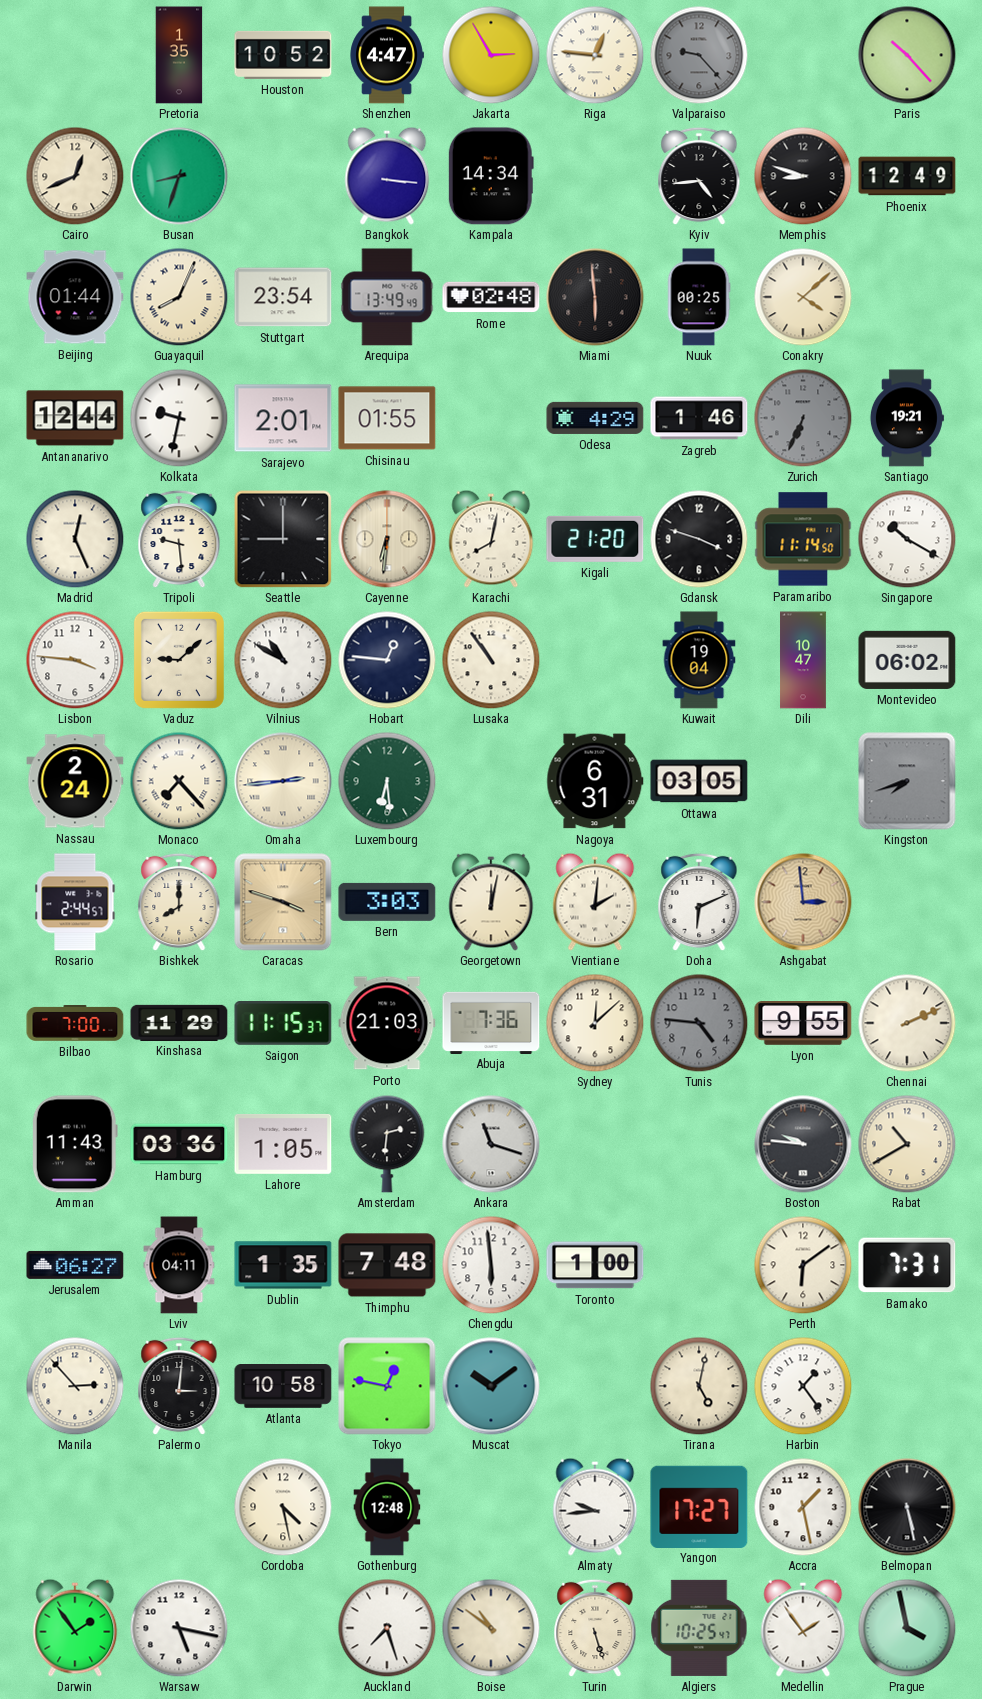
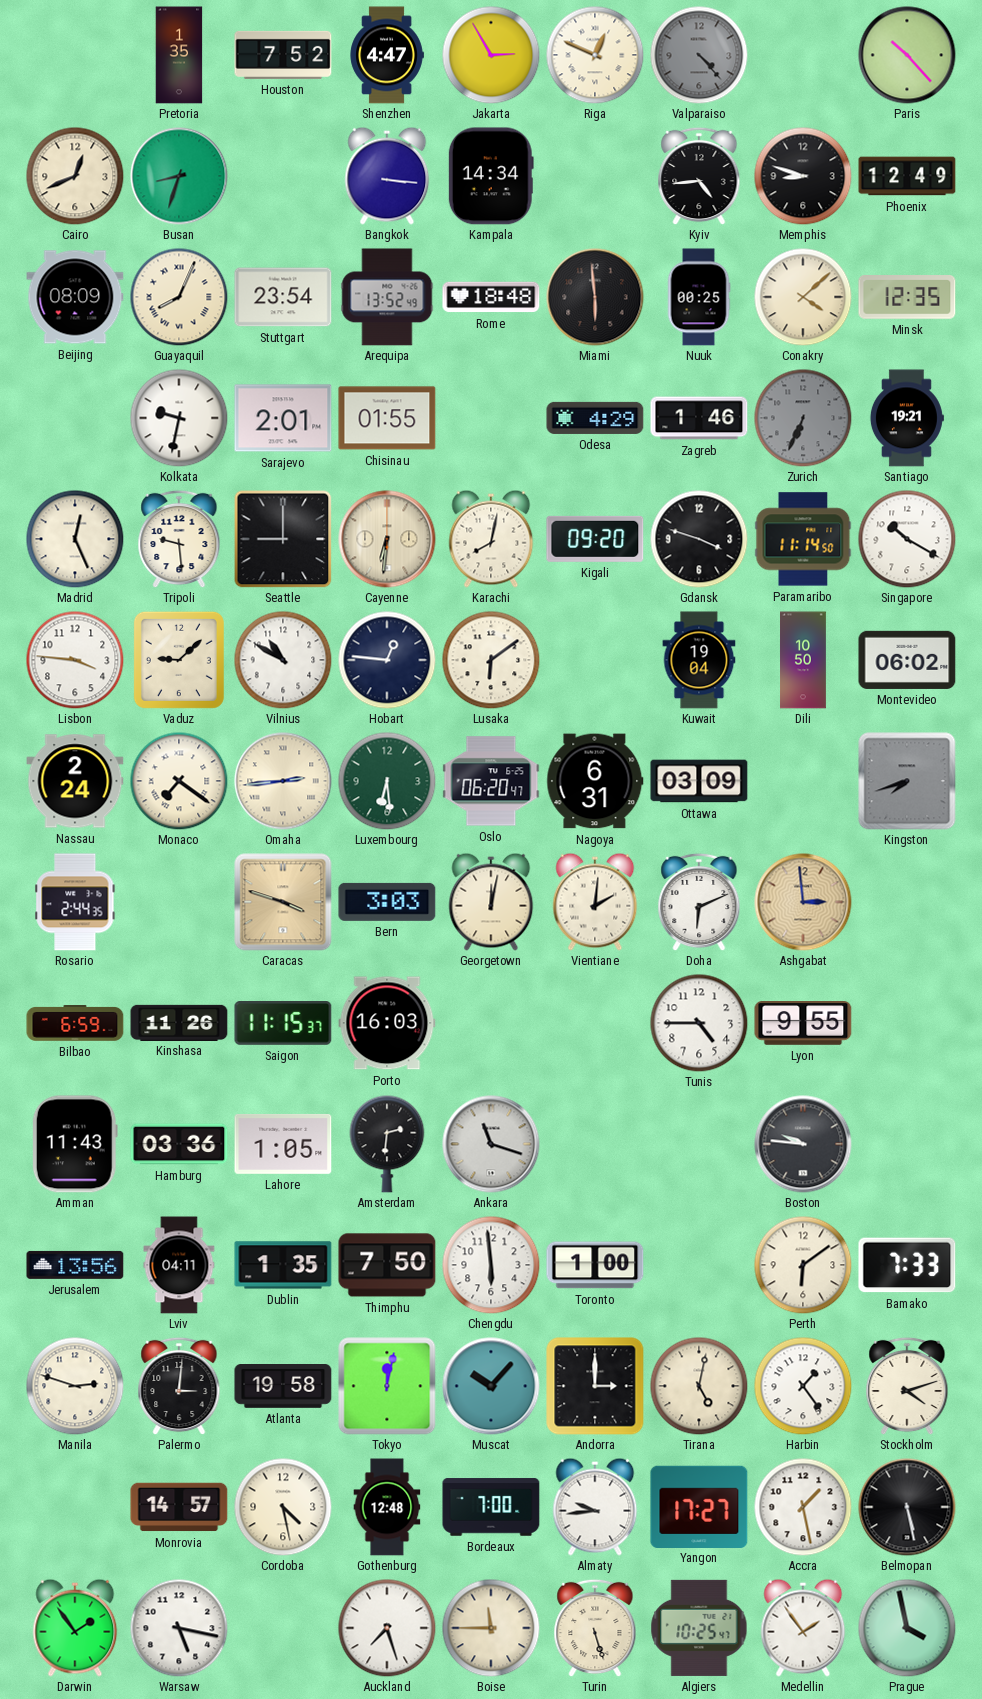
Houston: 10:52 -> 7:52 (283, 55)
Riga: 12:46 -> 12:49 (595, 55)
Valparaiso: 9:23 -> 4:23 (699, 55)
Beijing: 01:44 -> 08:09 (75, 297)
Arequipa: 13:49 -> 13:52 (387, 297)
Rome: 02:48 -> 18:48 (491, 297)
Minsk: none -> 12:35 (907, 298)
Antananarivo: 12:44 -> none (75, 418)
Kigali: 21:20 -> 09:20 (595, 539)
Lusaka: 10:54 -> 6:09 (491, 660)
Dili: 10:47 -> 10:50 (804, 660)
Monaco: 7:23 -> 7:21 (179, 781)
Oslo: none -> 06:20 (491, 781)
Ottawa: 03:05 -> 03:09 (699, 781)
Rosario: 2:44:57 -> 2:44:35 (75, 902)
Bishkek: 8:00 -> none (179, 902)
Bilbao: 7:00 -> 6:59 (75, 1024)
Kinshasa: 11:29 -> 11:26 (179, 1022)
Porto: 21:03 -> 16:03 (387, 1023)
Abuja: 7:36 -> none (491, 1022)
Sydney: 12:08 -> none (595, 1023)
Tunis: 4:46 -> 4:45 (699, 1023)
Tunis dial: grey -> white (699, 1023)
Chennai: 2:11 -> none (907, 1023)
Rabat: 10:40 -> none (907, 1144)
Jerusalem: 06:27 -> 13:56 (75, 1265)
Thimphu: 7:48 -> 7:50 (387, 1265)
Bamako: 7:31 -> 7:33 (907, 1265)
Manila: 2:53 -> 2:48 (75, 1386)
Atlanta: 10:58 -> 19:58 (283, 1387)
Tokyo: 12:47 -> 12:02 (387, 1386)
Muscat: 10:09 -> 10:07 (491, 1386)
Andorra: none -> 3:00 (595, 1386)
Stockholm: none -> 4:12 (907, 1386)
Monrovia: none -> 14:57 (179, 1507)
Bordeaux: none -> 7:00 (491, 1507)
Boise: 10:51 -> 11:45 (491, 1628)
